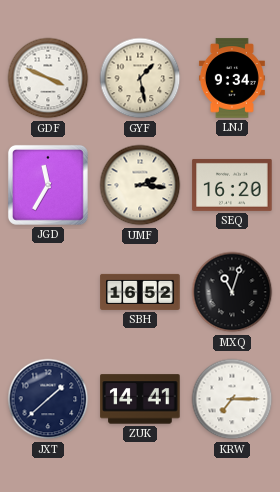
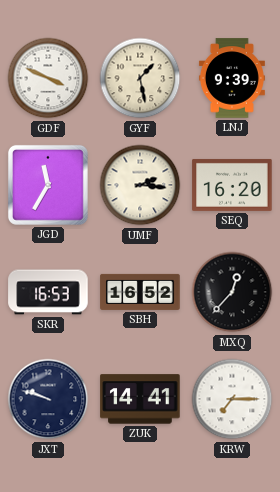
LNJ: 9:34 -> 9:39 (232, 78)
SKR: none -> 16:53 (48, 292)
MXQ: 11:03 -> 12:37 (232, 292)
JXT: 1:38 -> 9:48 (48, 399)
